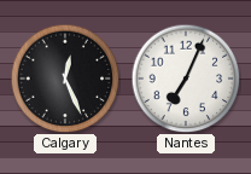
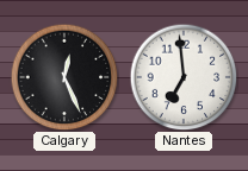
Nantes: 7:04 -> 6:59 (184, 77)
